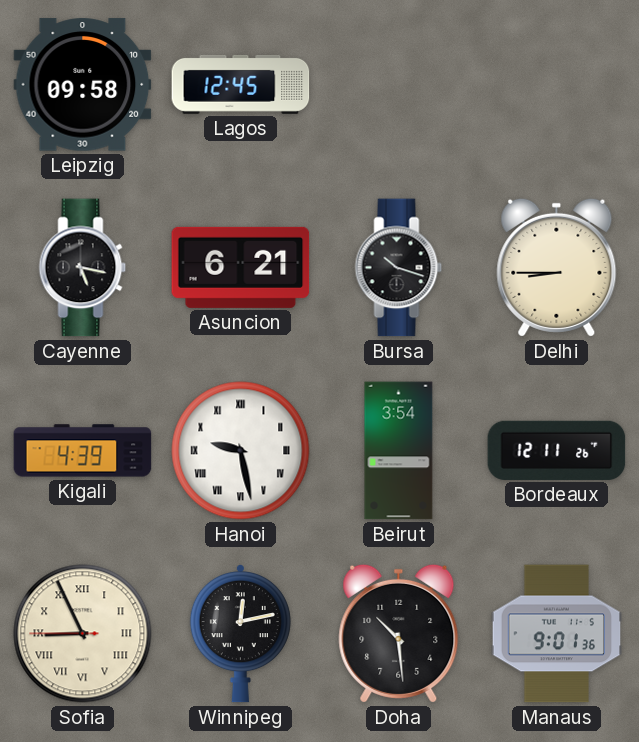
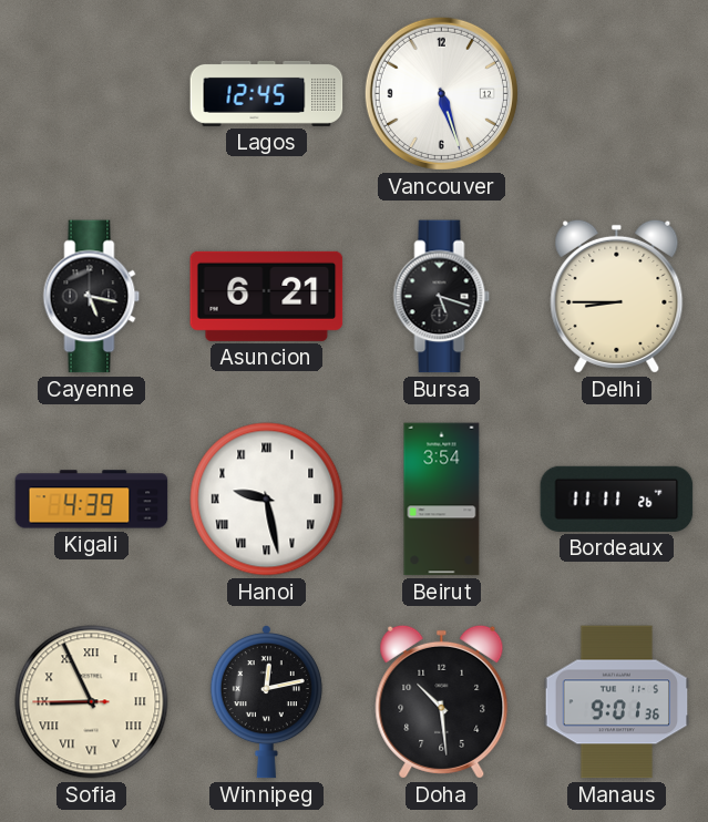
Leipzig: 09:58 -> none (83, 85)
Vancouver: none -> 5:27 (441, 93)
Bursa: 10:18 -> 5:18 (442, 297)
Bordeaux: 12:11 -> 11:11 (617, 499)
